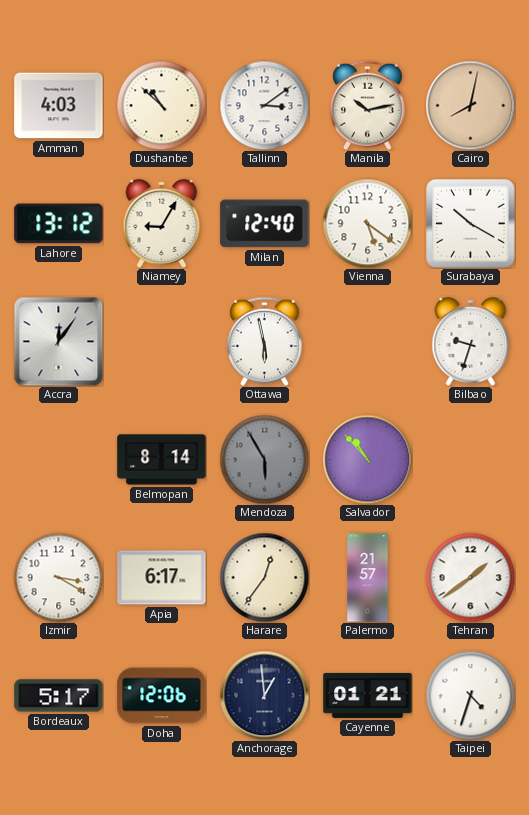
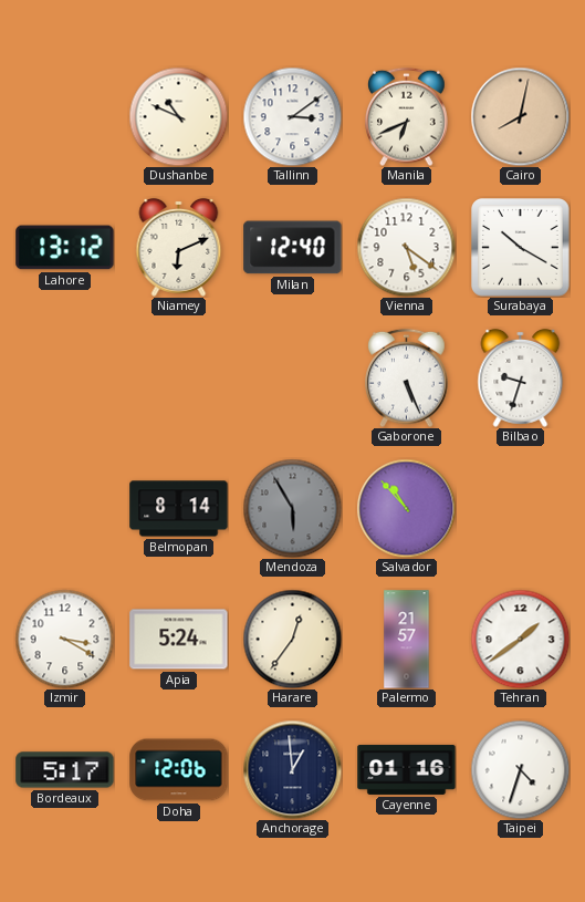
Amman: 4:03 -> none (59, 106)
Dushanbe: 10:52 -> 10:49 (178, 116)
Manila: 10:13 -> 6:41 (407, 116)
Niamey: 9:05 -> 6:11 (179, 247)
Accra: 12:06 -> none (58, 341)
Ottawa: 5:58 -> none (265, 341)
Gaborone: none -> 5:26 (407, 377)
Apia: 6:17 -> 5:24 (179, 640)
Cayenne: 01:21 -> 01:16 (407, 769)
